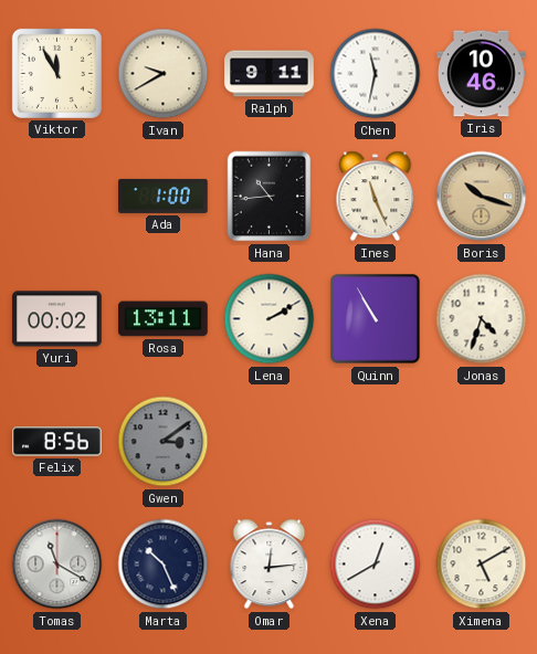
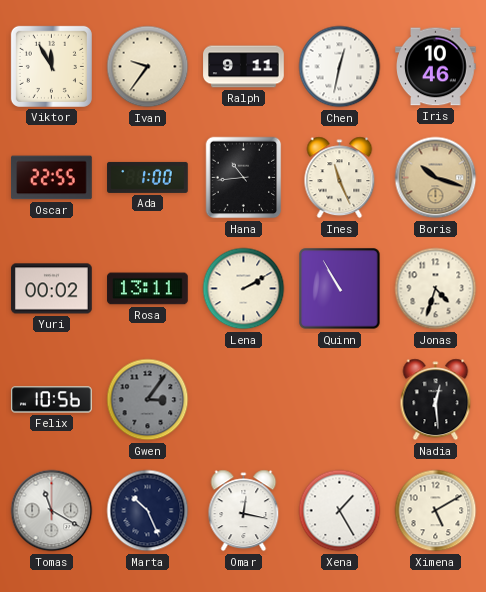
Ivan: 9:40 -> 9:36 (148, 67)
Chen: 11:32 -> 12:32 (340, 67)
Oscar: none -> 22:55 (52, 178)
Felix: 8:56 -> 10:56 (52, 400)
Gwen: 3:09 -> 3:06 (148, 400)
Nadia: none -> 12:29 (436, 400)
Omar: 12:14 -> 12:17 (244, 511)
Xena: 12:40 -> 1:25 (340, 511)
